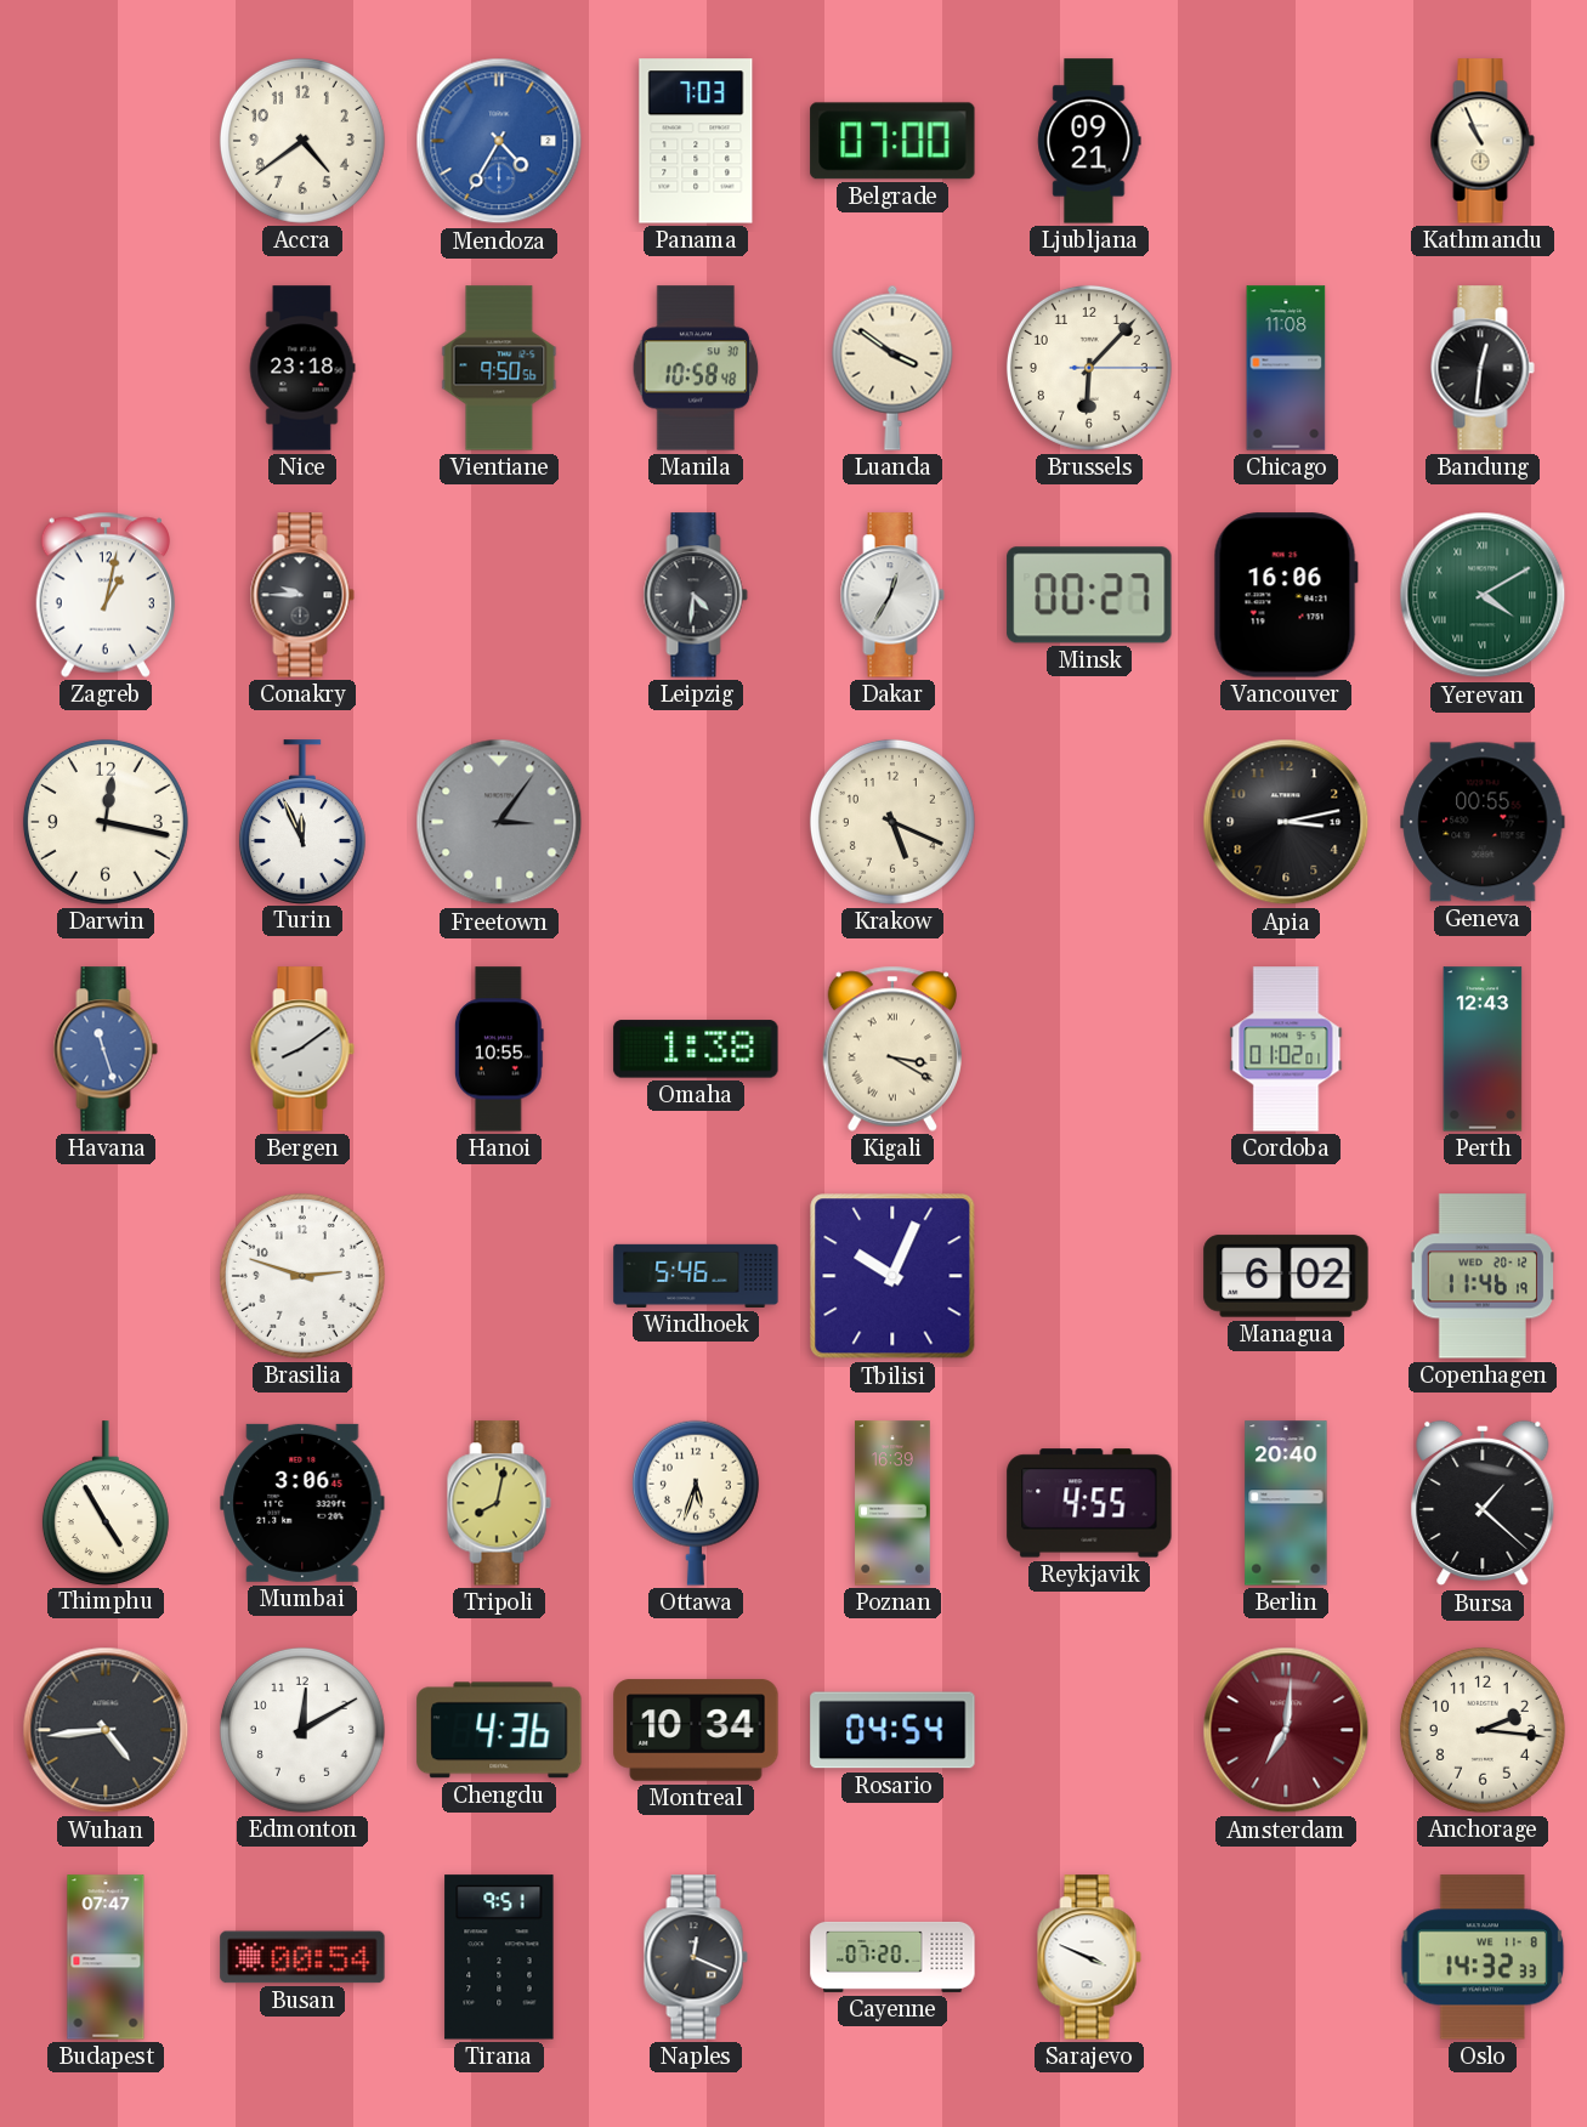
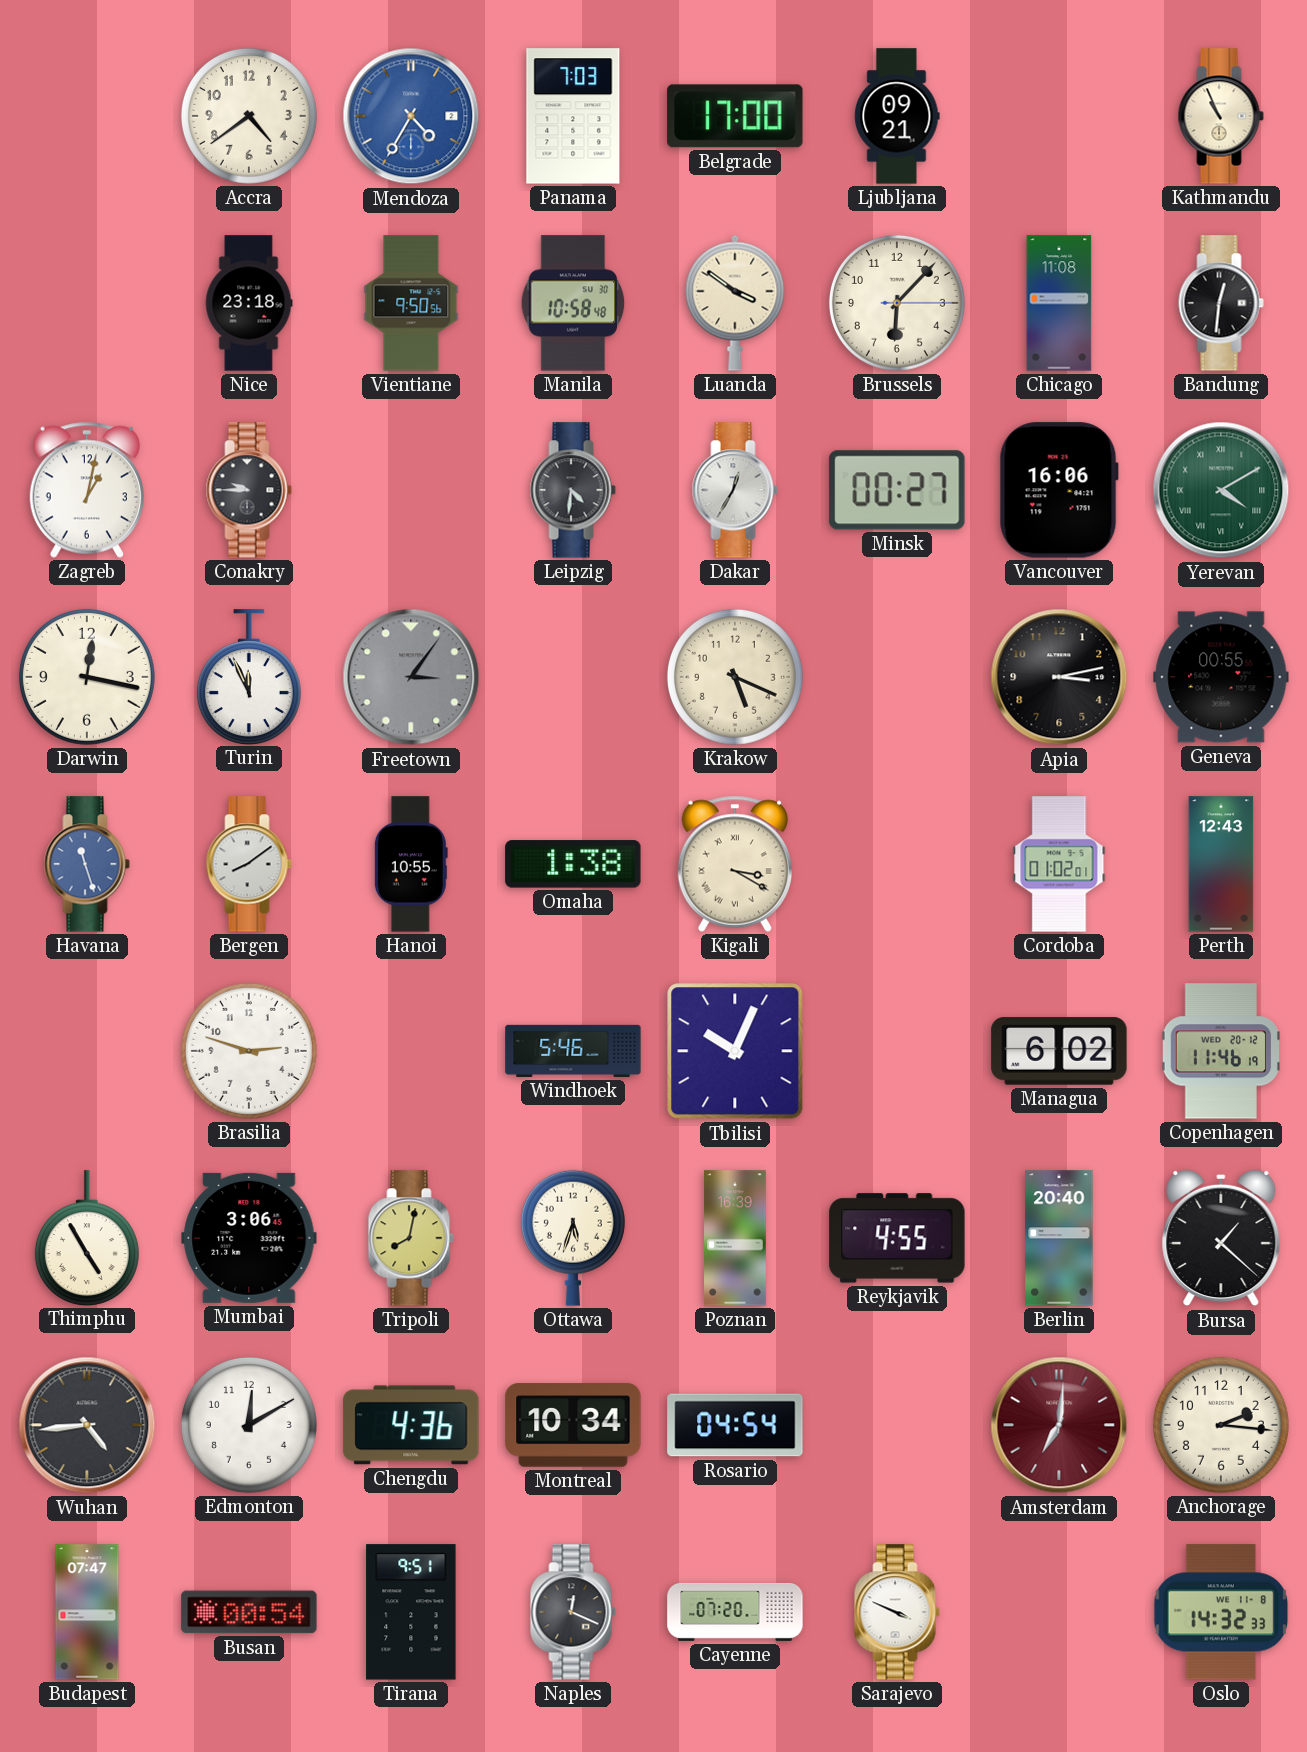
Belgrade: 07:00 -> 17:00 (735, 116)
